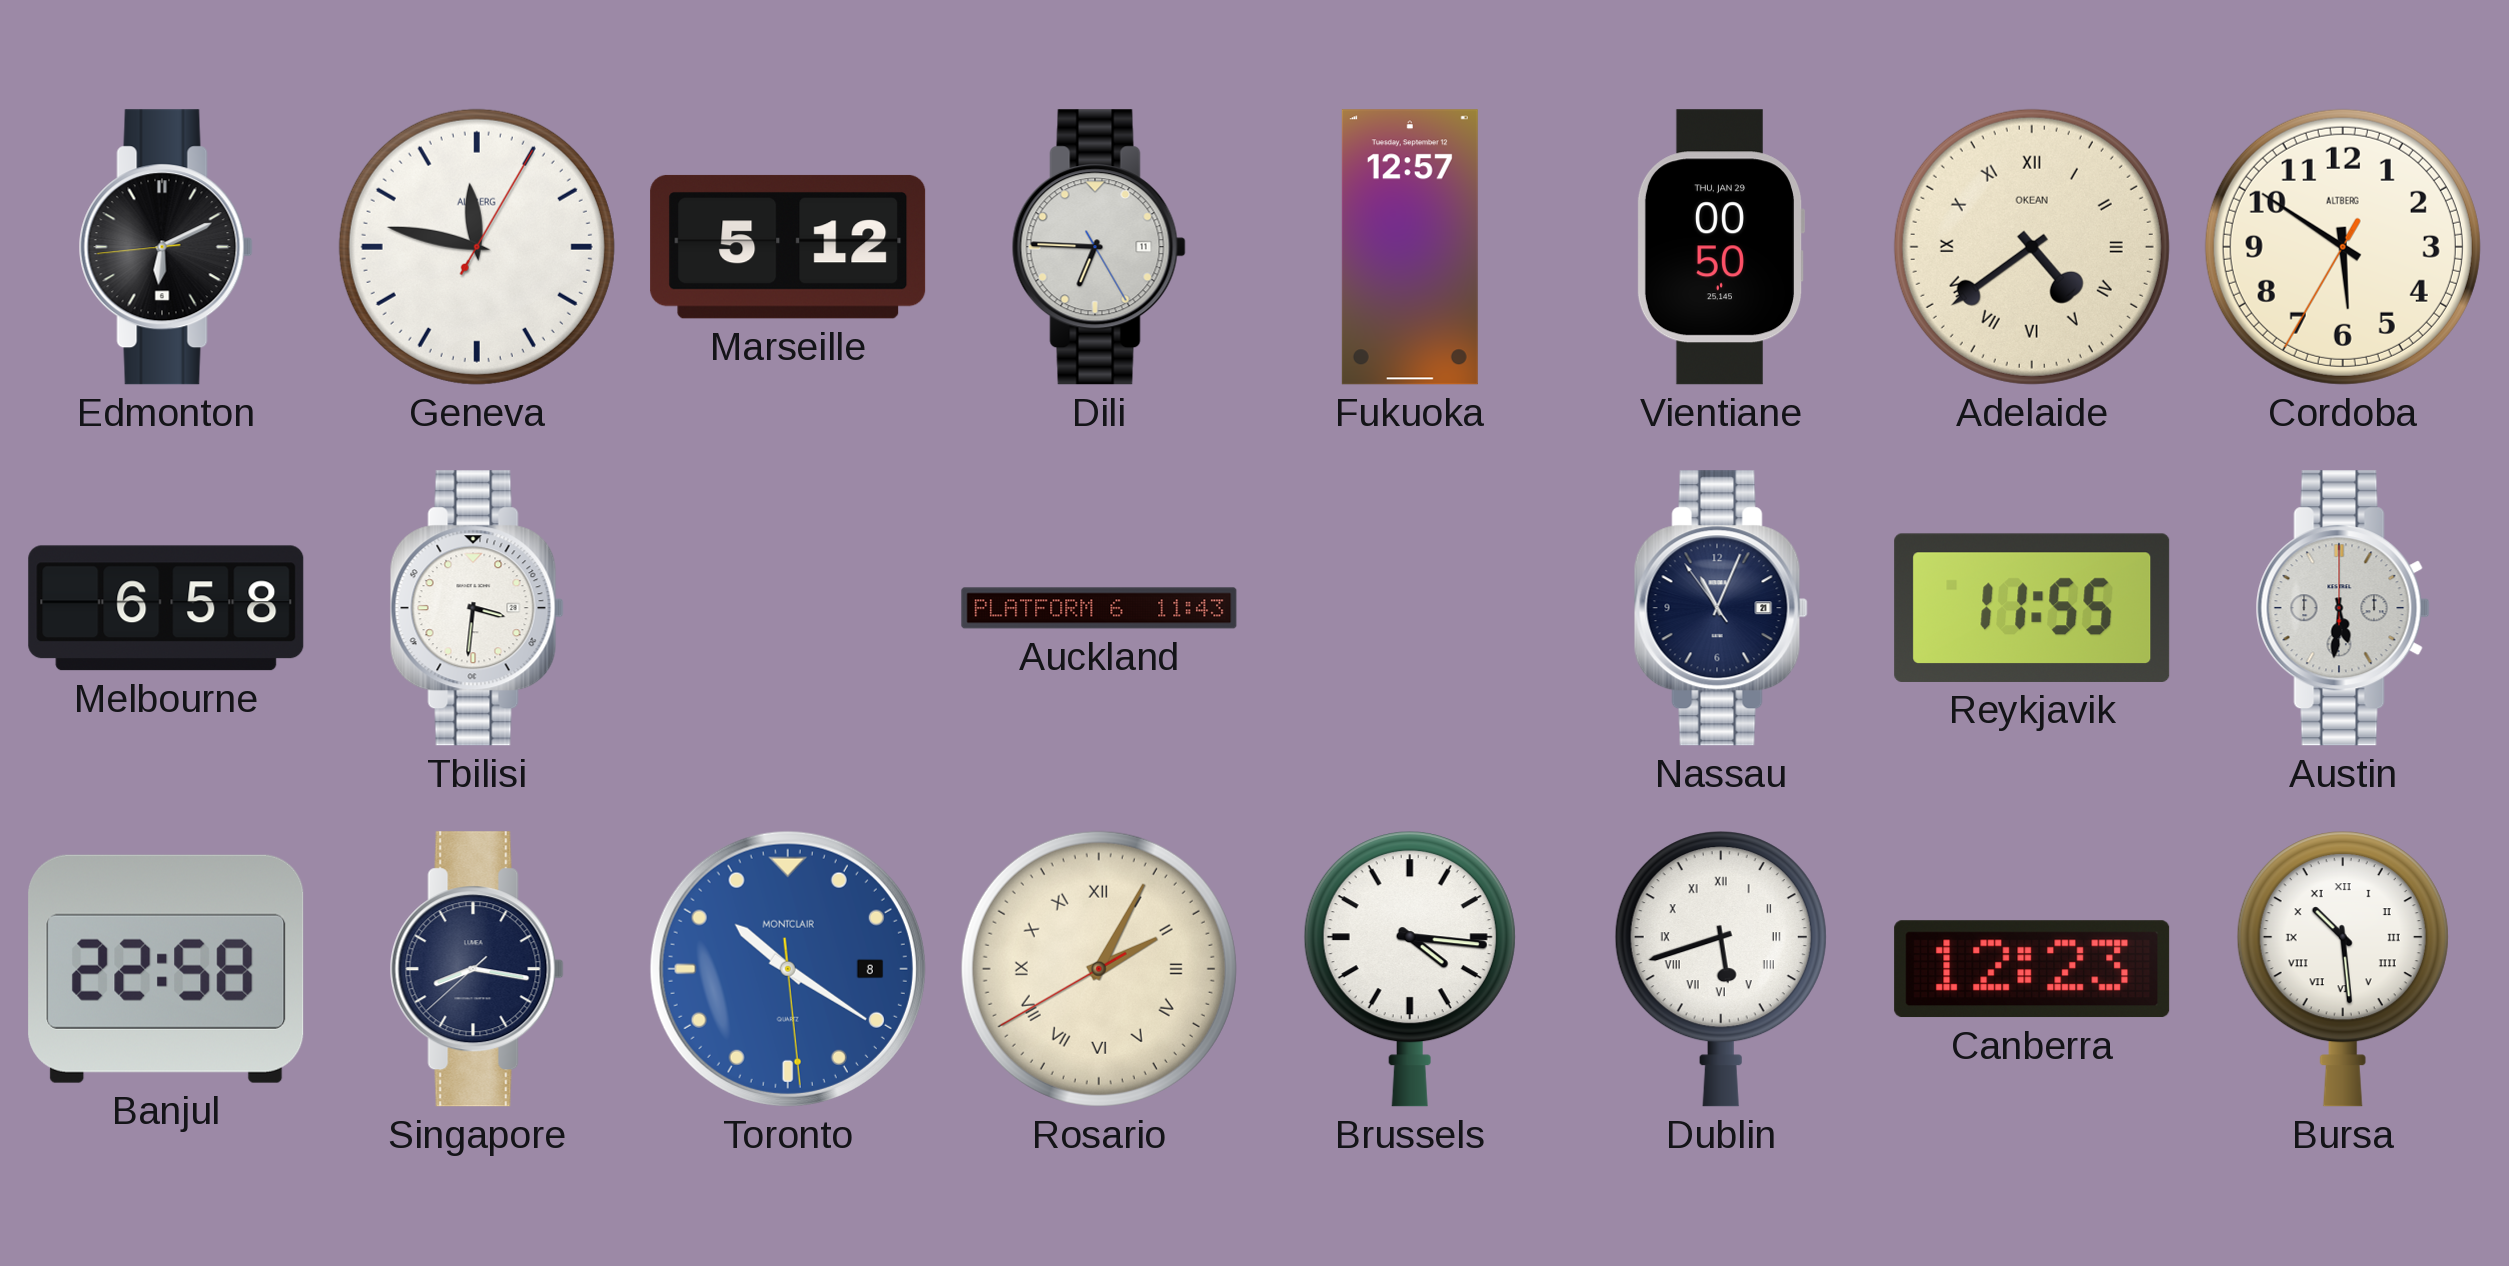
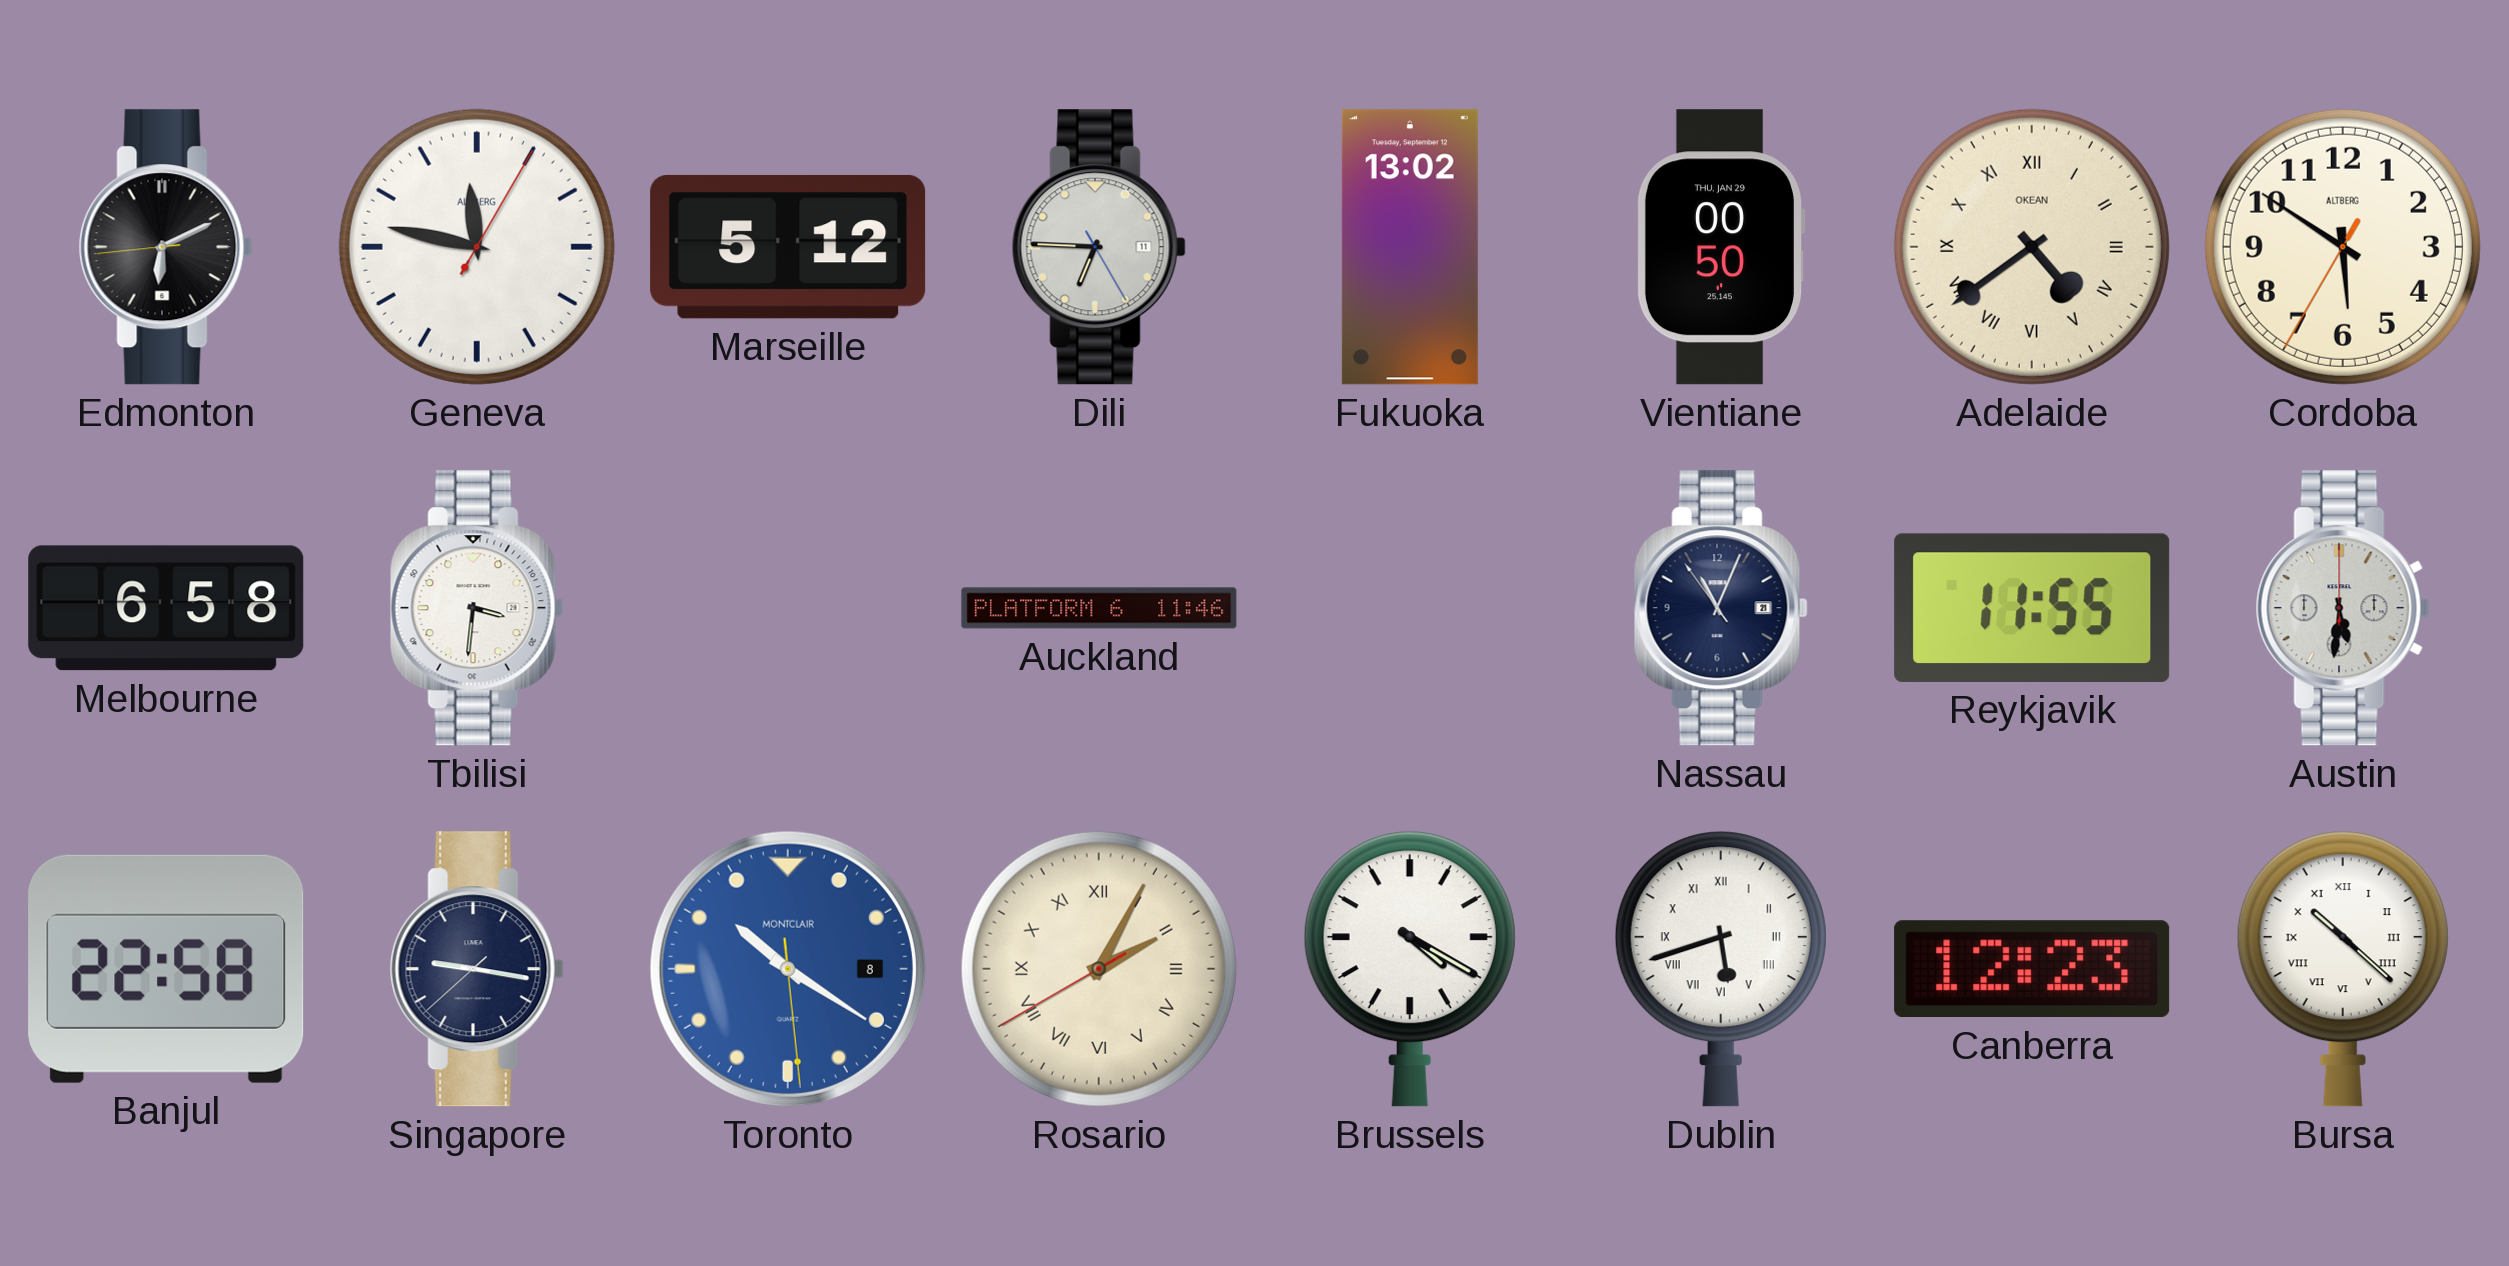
Fukuoka: 12:57 -> 13:02 (1410, 247)
Auckland: 11:43 -> 11:46 (1099, 608)
Singapore: 8:16 -> 9:16 (477, 969)
Brussels: 4:16 -> 4:20 (1410, 969)
Bursa: 10:29 -> 10:22 (2343, 969)
